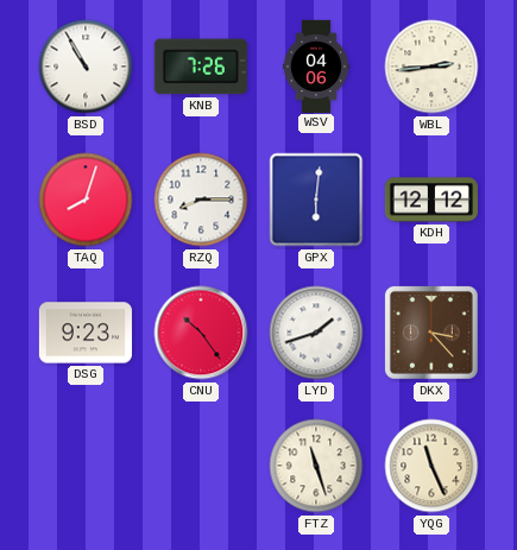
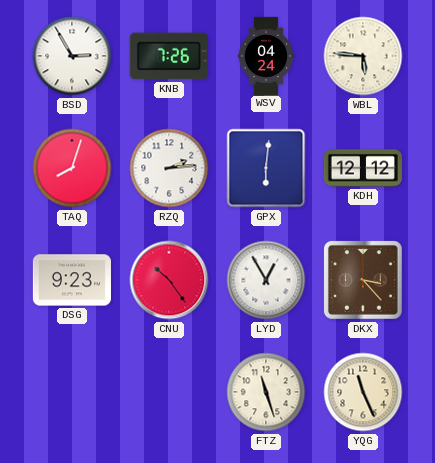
BSD: 10:55 -> 2:55 (72, 56)
WSV: 04:06 -> 04:24 (266, 55)
WBL: 2:44 -> 5:46 (363, 56)
RZQ: 8:15 -> 2:14 (169, 168)
LYD: 1:42 -> 12:55 (266, 280)
